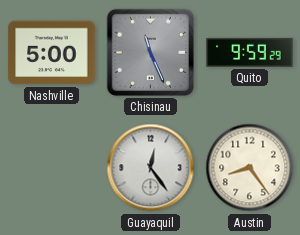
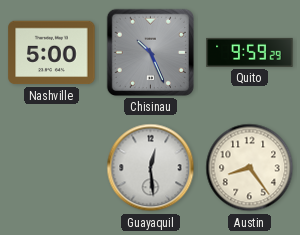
Chisinau: 11:26 -> 10:26 (150, 52)
Guayaquil: 12:24 -> 12:29 (151, 168)
